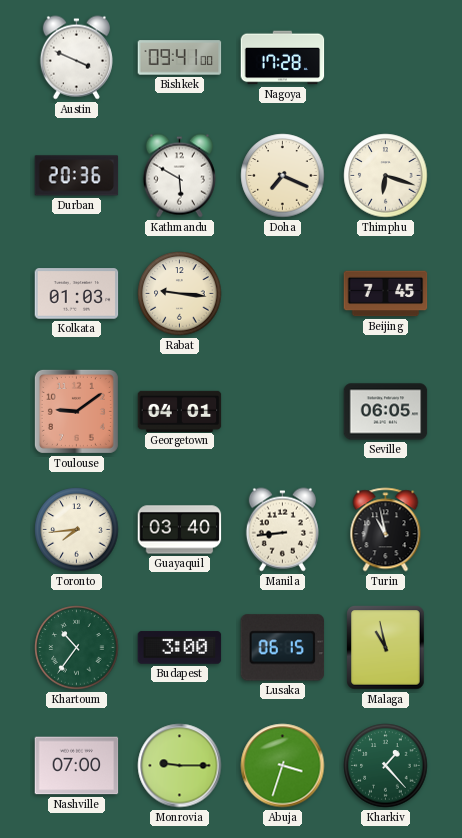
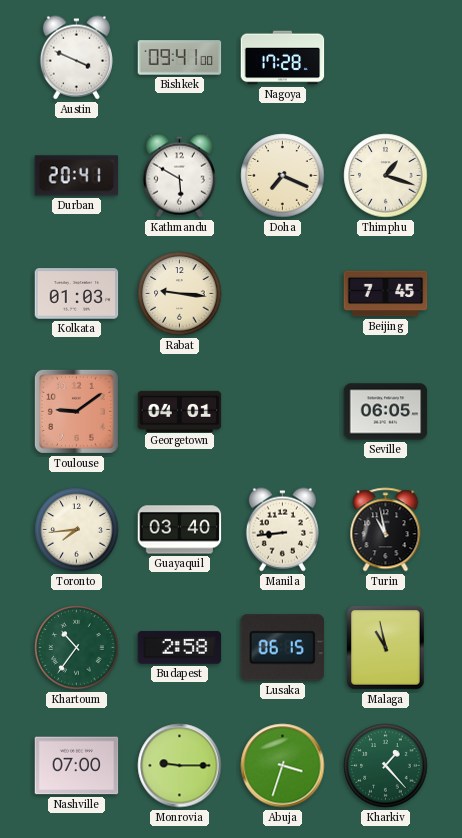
Durban: 20:36 -> 20:41 (77, 176)
Thimphu: 6:18 -> 1:18 (386, 176)
Budapest: 3:00 -> 2:58 (180, 648)
